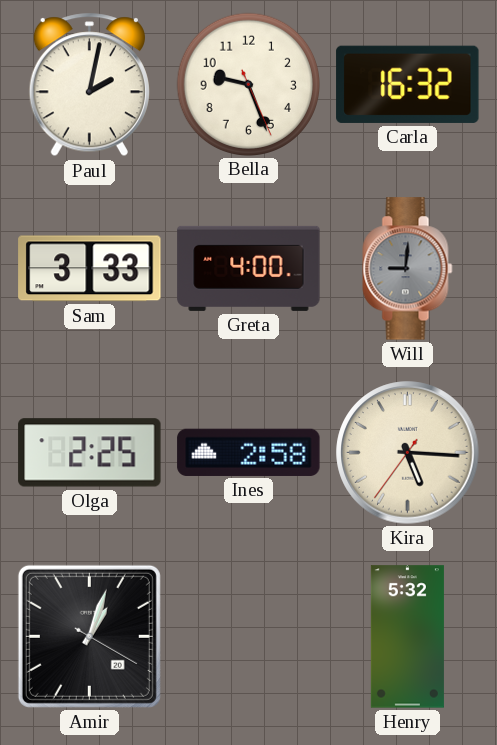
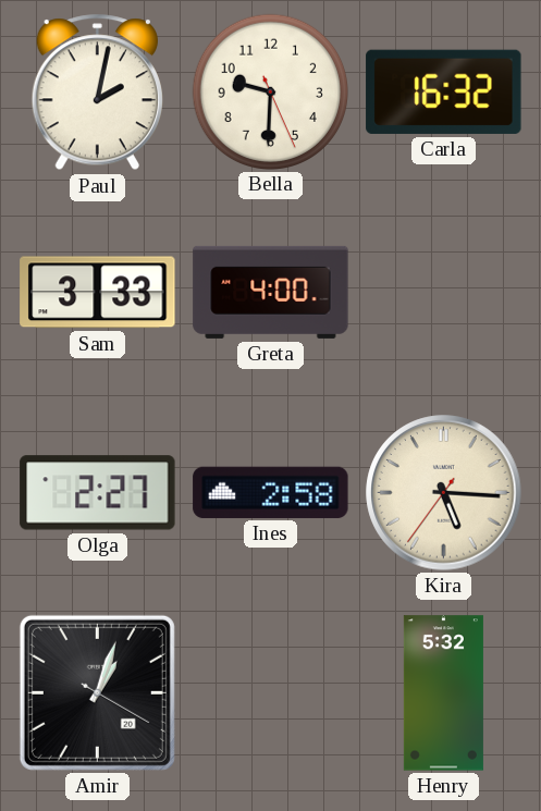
Bella: 9:26 -> 9:30 (270, 91)
Will: 9:01 -> none (408, 269)
Olga: 2:25 -> 2:27 (98, 493)
